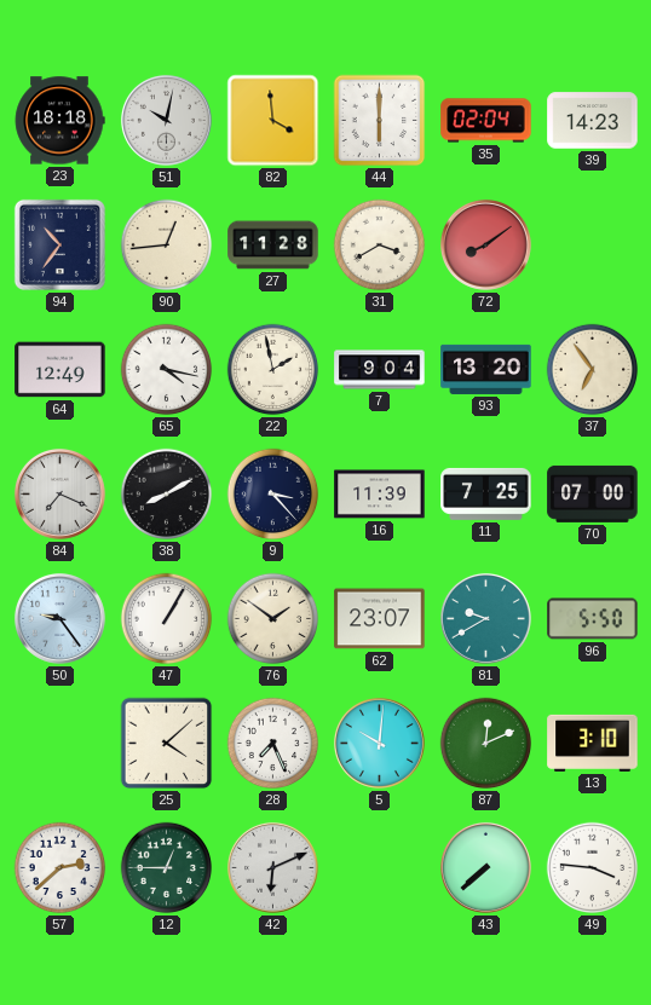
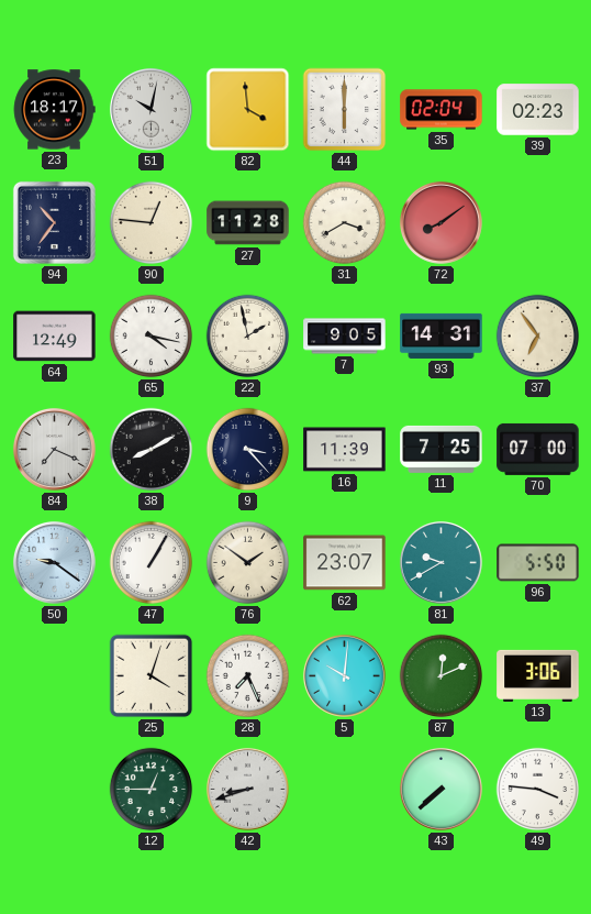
23: 18:18 -> 18:17 (54, 110)
39: 14:23 -> 02:23 (538, 110)
90: 12:44 -> 12:46 (152, 223)
7: 9:04 -> 9:05 (345, 337)
93: 13:20 -> 14:31 (442, 335)
50: 9:24 -> 9:21 (54, 562)
25: 4:08 -> 4:03 (152, 676)
13: 3:10 -> 3:06 (538, 675)
57: 2:38 -> none (61, 868)
42: 6:11 -> 8:42 (247, 789)
